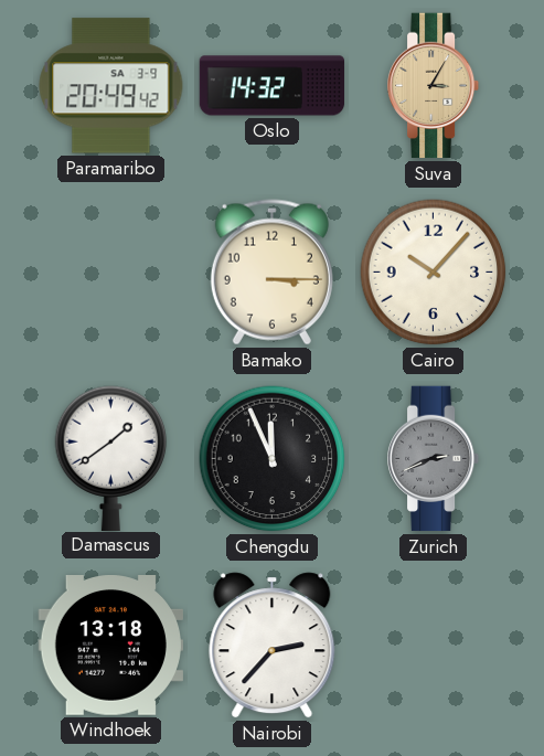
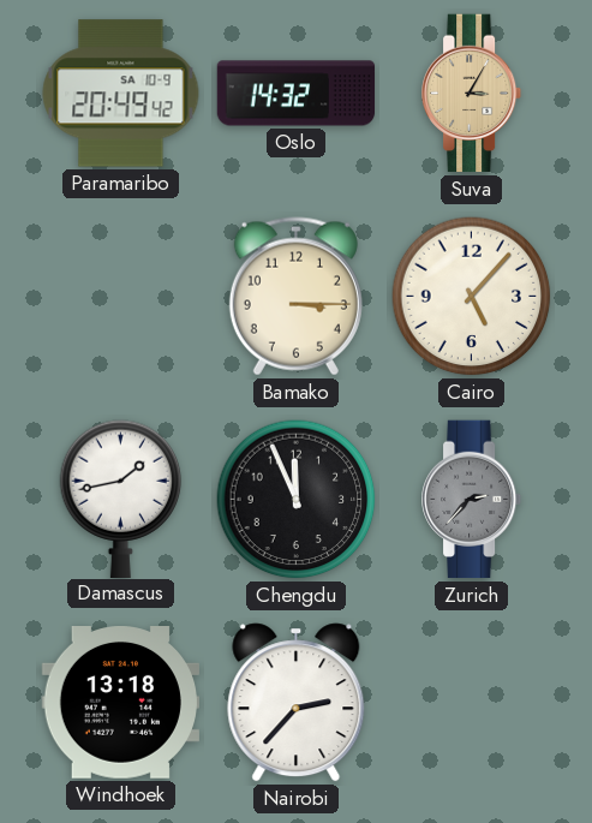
Paramaribo date: SA 3-9 -> SA 10-9 (121, 94)
Cairo: 10:07 -> 5:07 (472, 297)
Damascus: 1:39 -> 1:43 (121, 499)
Zurich: 2:41 -> 2:37 (473, 500)
